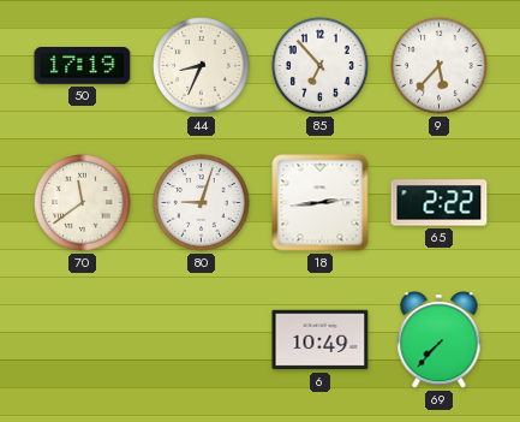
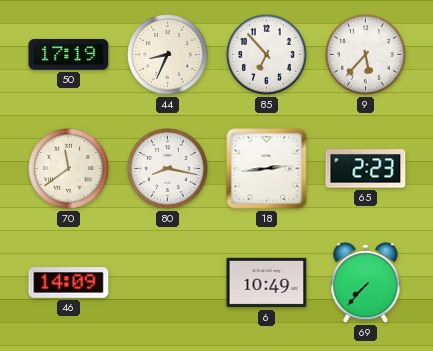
80: 9:03 -> 8:17 (168, 169)
65: 2:22 -> 2:23 (366, 169)
46: none -> 14:09 (69, 283)
